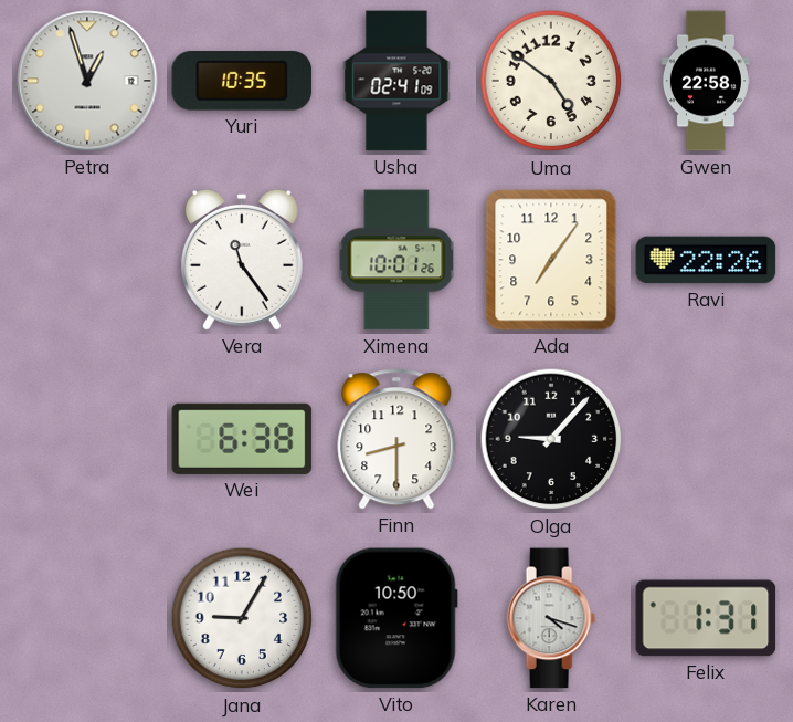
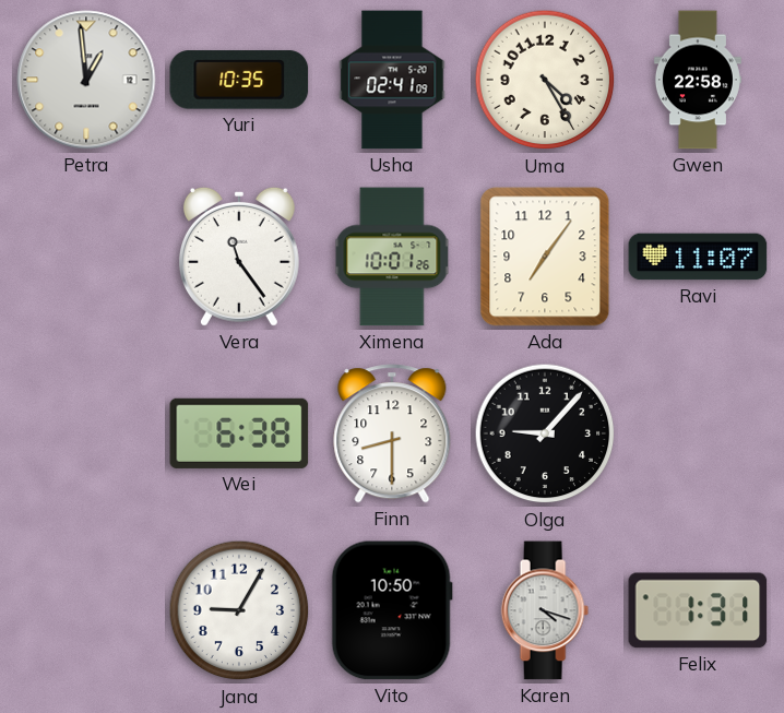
Petra: 12:57 -> 12:59 (86, 80)
Uma: 4:51 -> 4:25 (545, 80)
Ravi: 22:26 -> 11:07 (698, 257)
